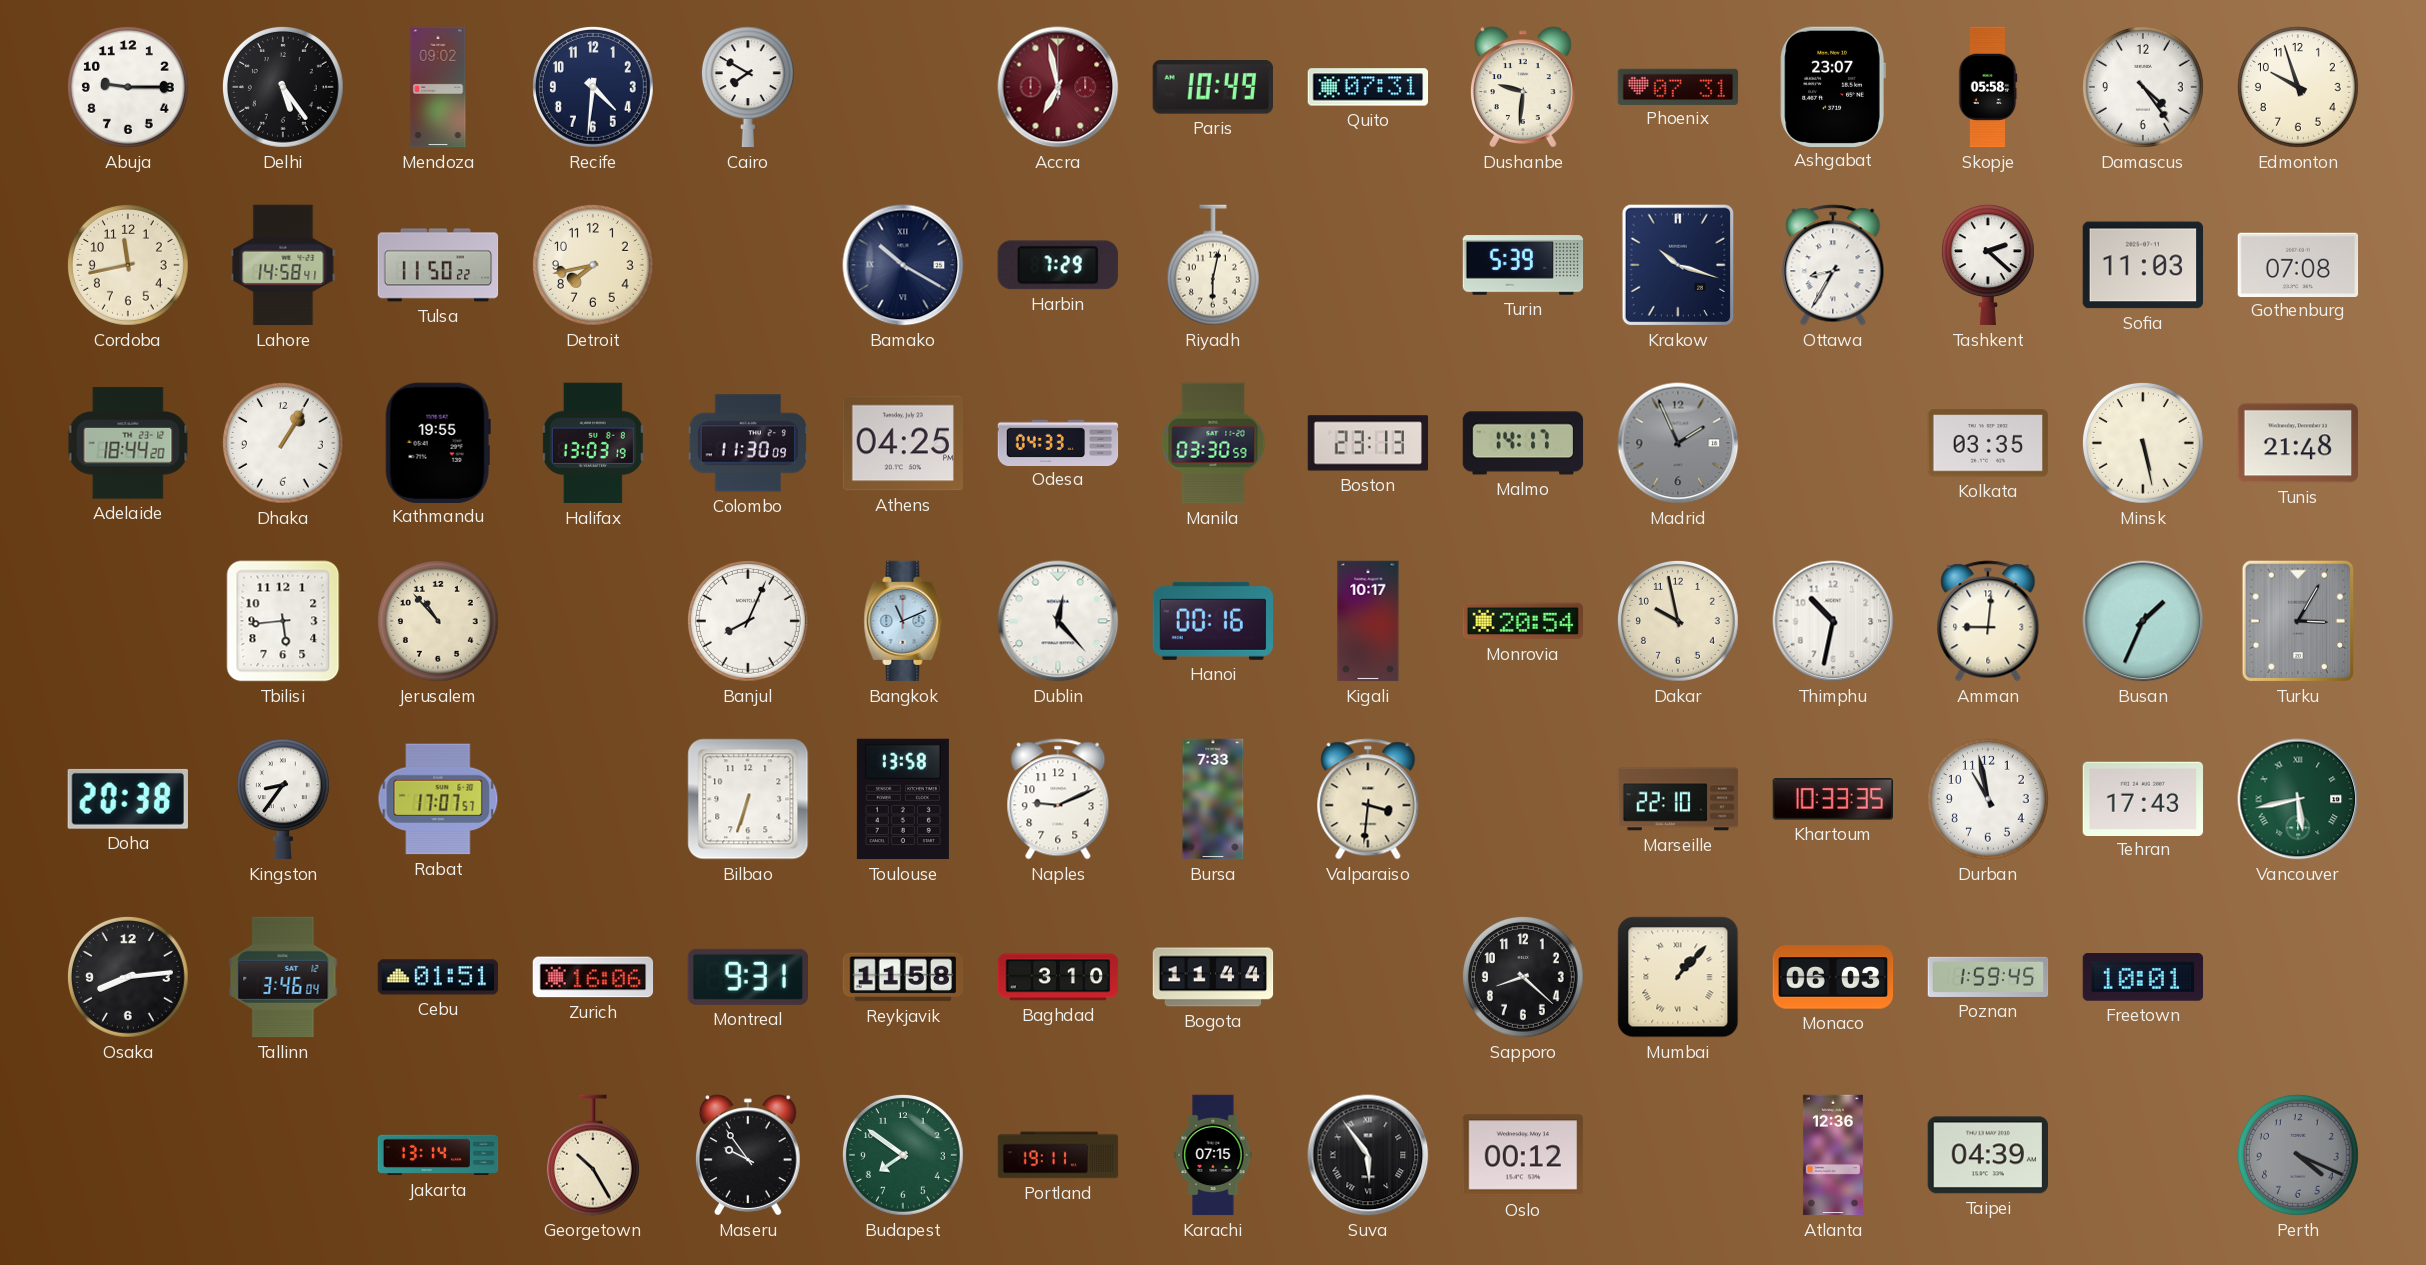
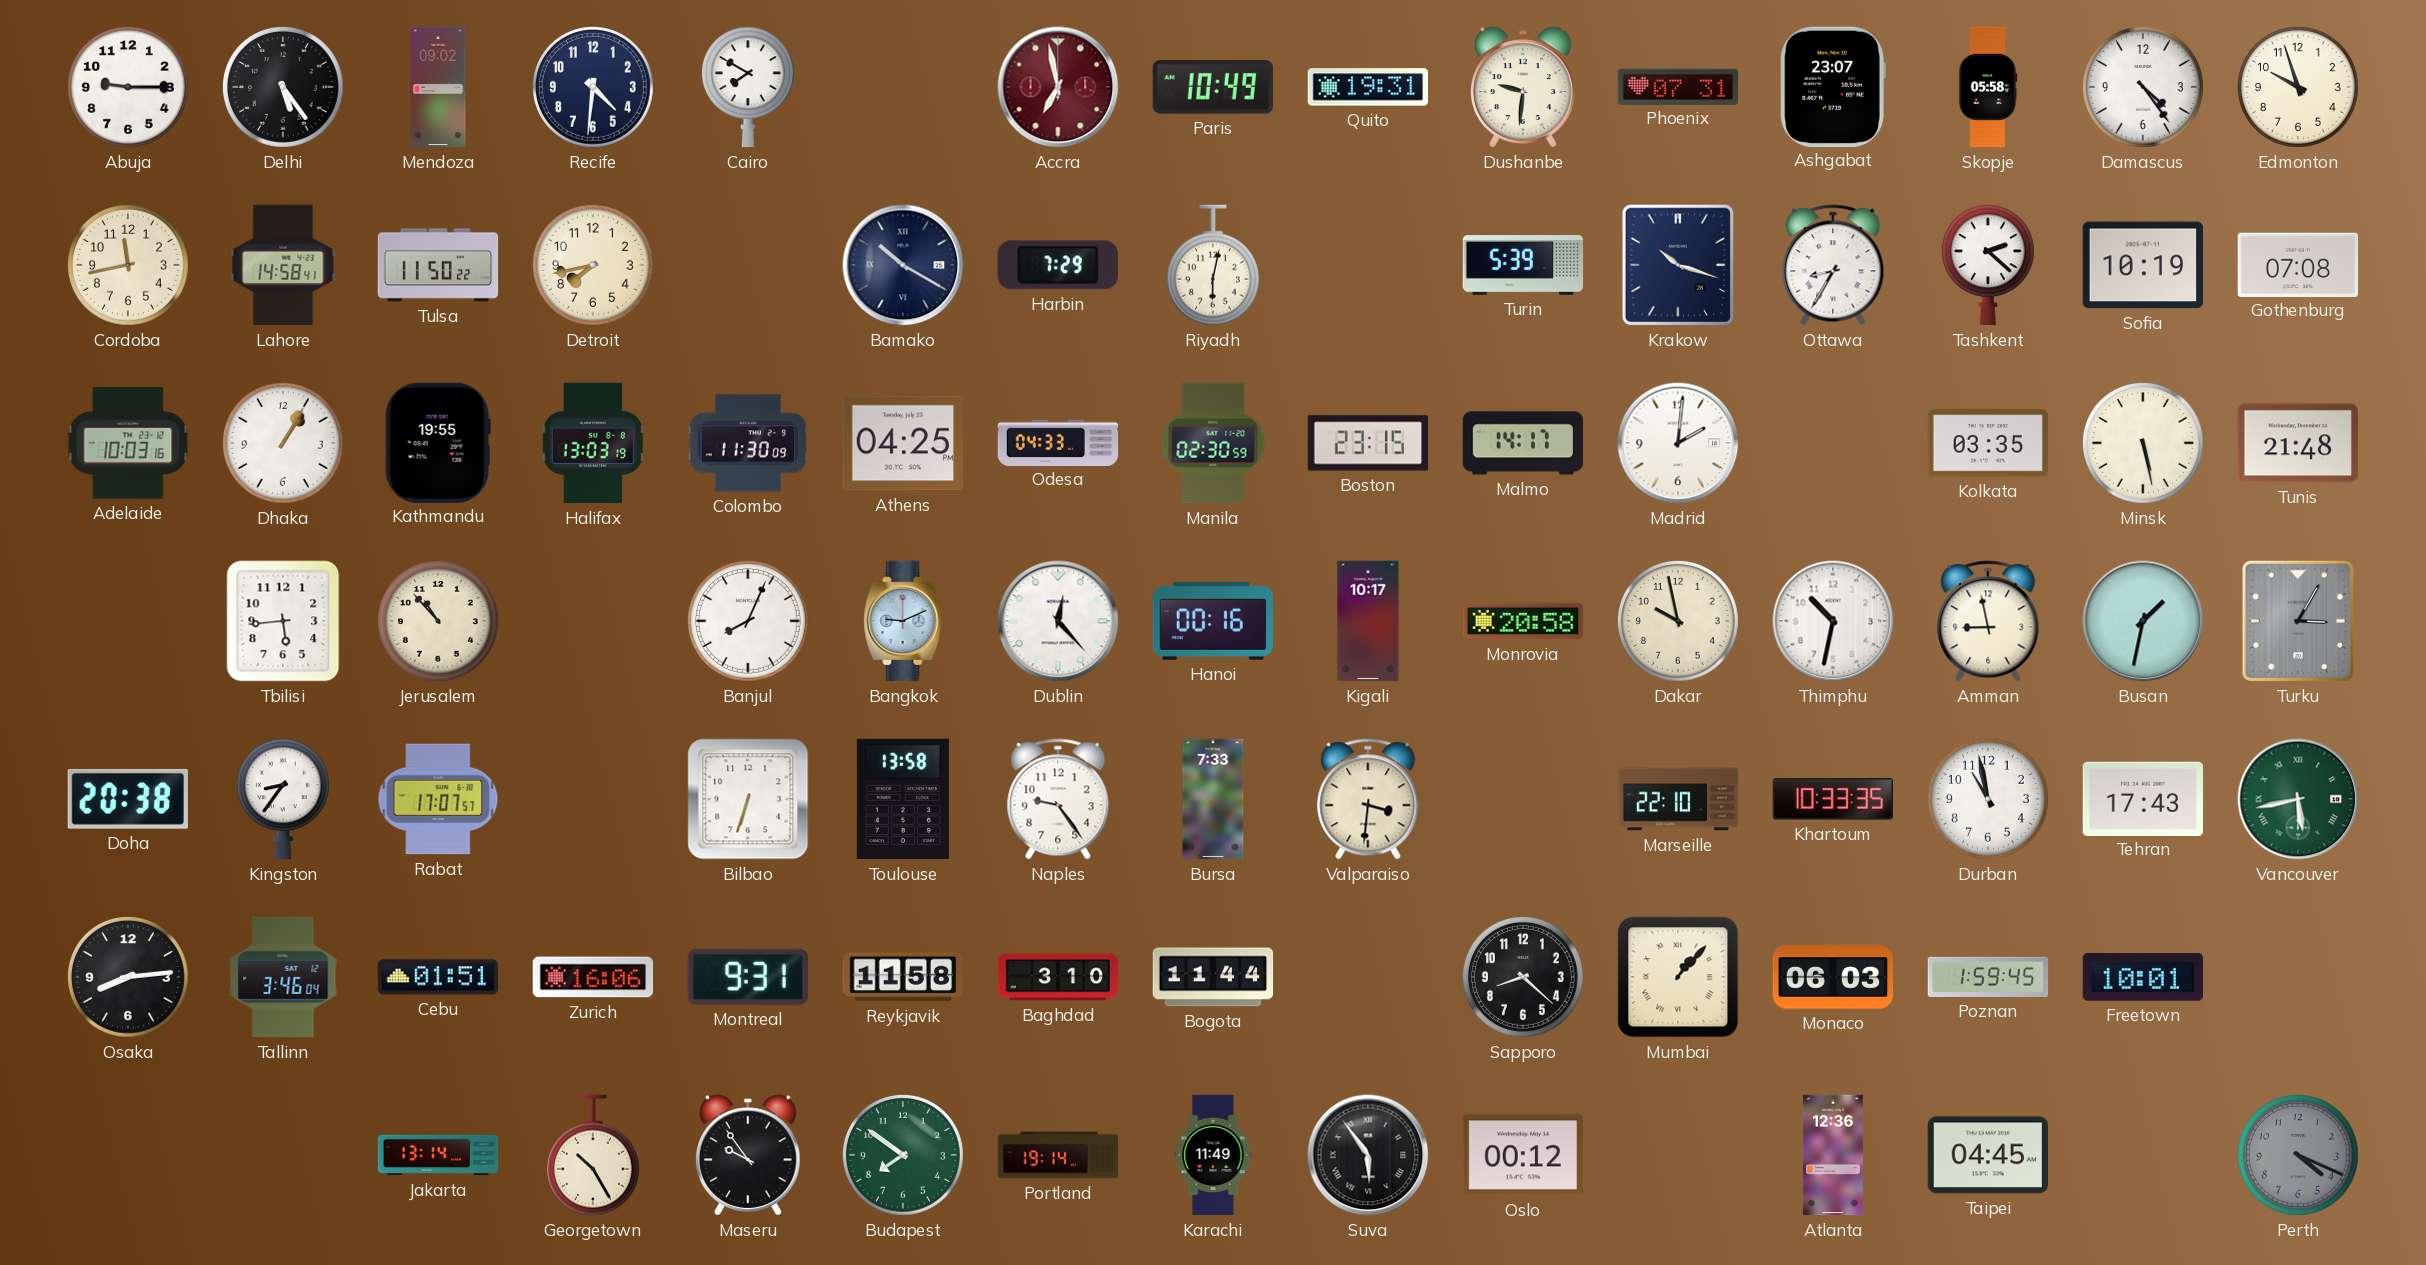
Quito: 07:31 -> 19:31 (1368, 87)
Sofia: 11:03 -> 10:19 (2143, 265)
Adelaide: 18:44 -> 10:03 (128, 443)
Manila: 03:30 -> 02:30 (1213, 443)
Boston: 23:13 -> 23:15 (1368, 443)
Madrid: 1:56 -> 2:01 (1678, 443)
Madrid dial: grey -> white (1678, 443)
Bangkok: 11:11 -> 9:11 (903, 621)
Monrovia: 20:54 -> 20:58 (1522, 621)
Amman: 9:01 -> 8:58 (1988, 621)
Busan: 1:34 -> 1:32 (2143, 621)
Naples: 9:11 -> 9:24 (1058, 799)
Portland: 19:11 -> 19:14 (1058, 1155)
Karachi: 07:15 -> 11:49 (1213, 1155)
Taipei: 04:39 -> 04:45 (1987, 1155)
